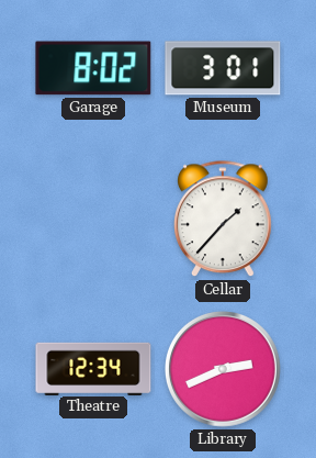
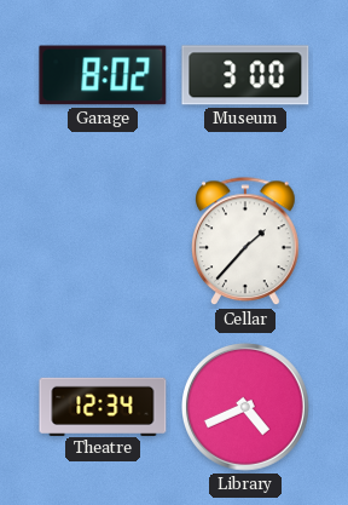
Museum: 3:01 -> 3:00 (245, 75)
Library: 2:41 -> 4:41 (246, 408)
